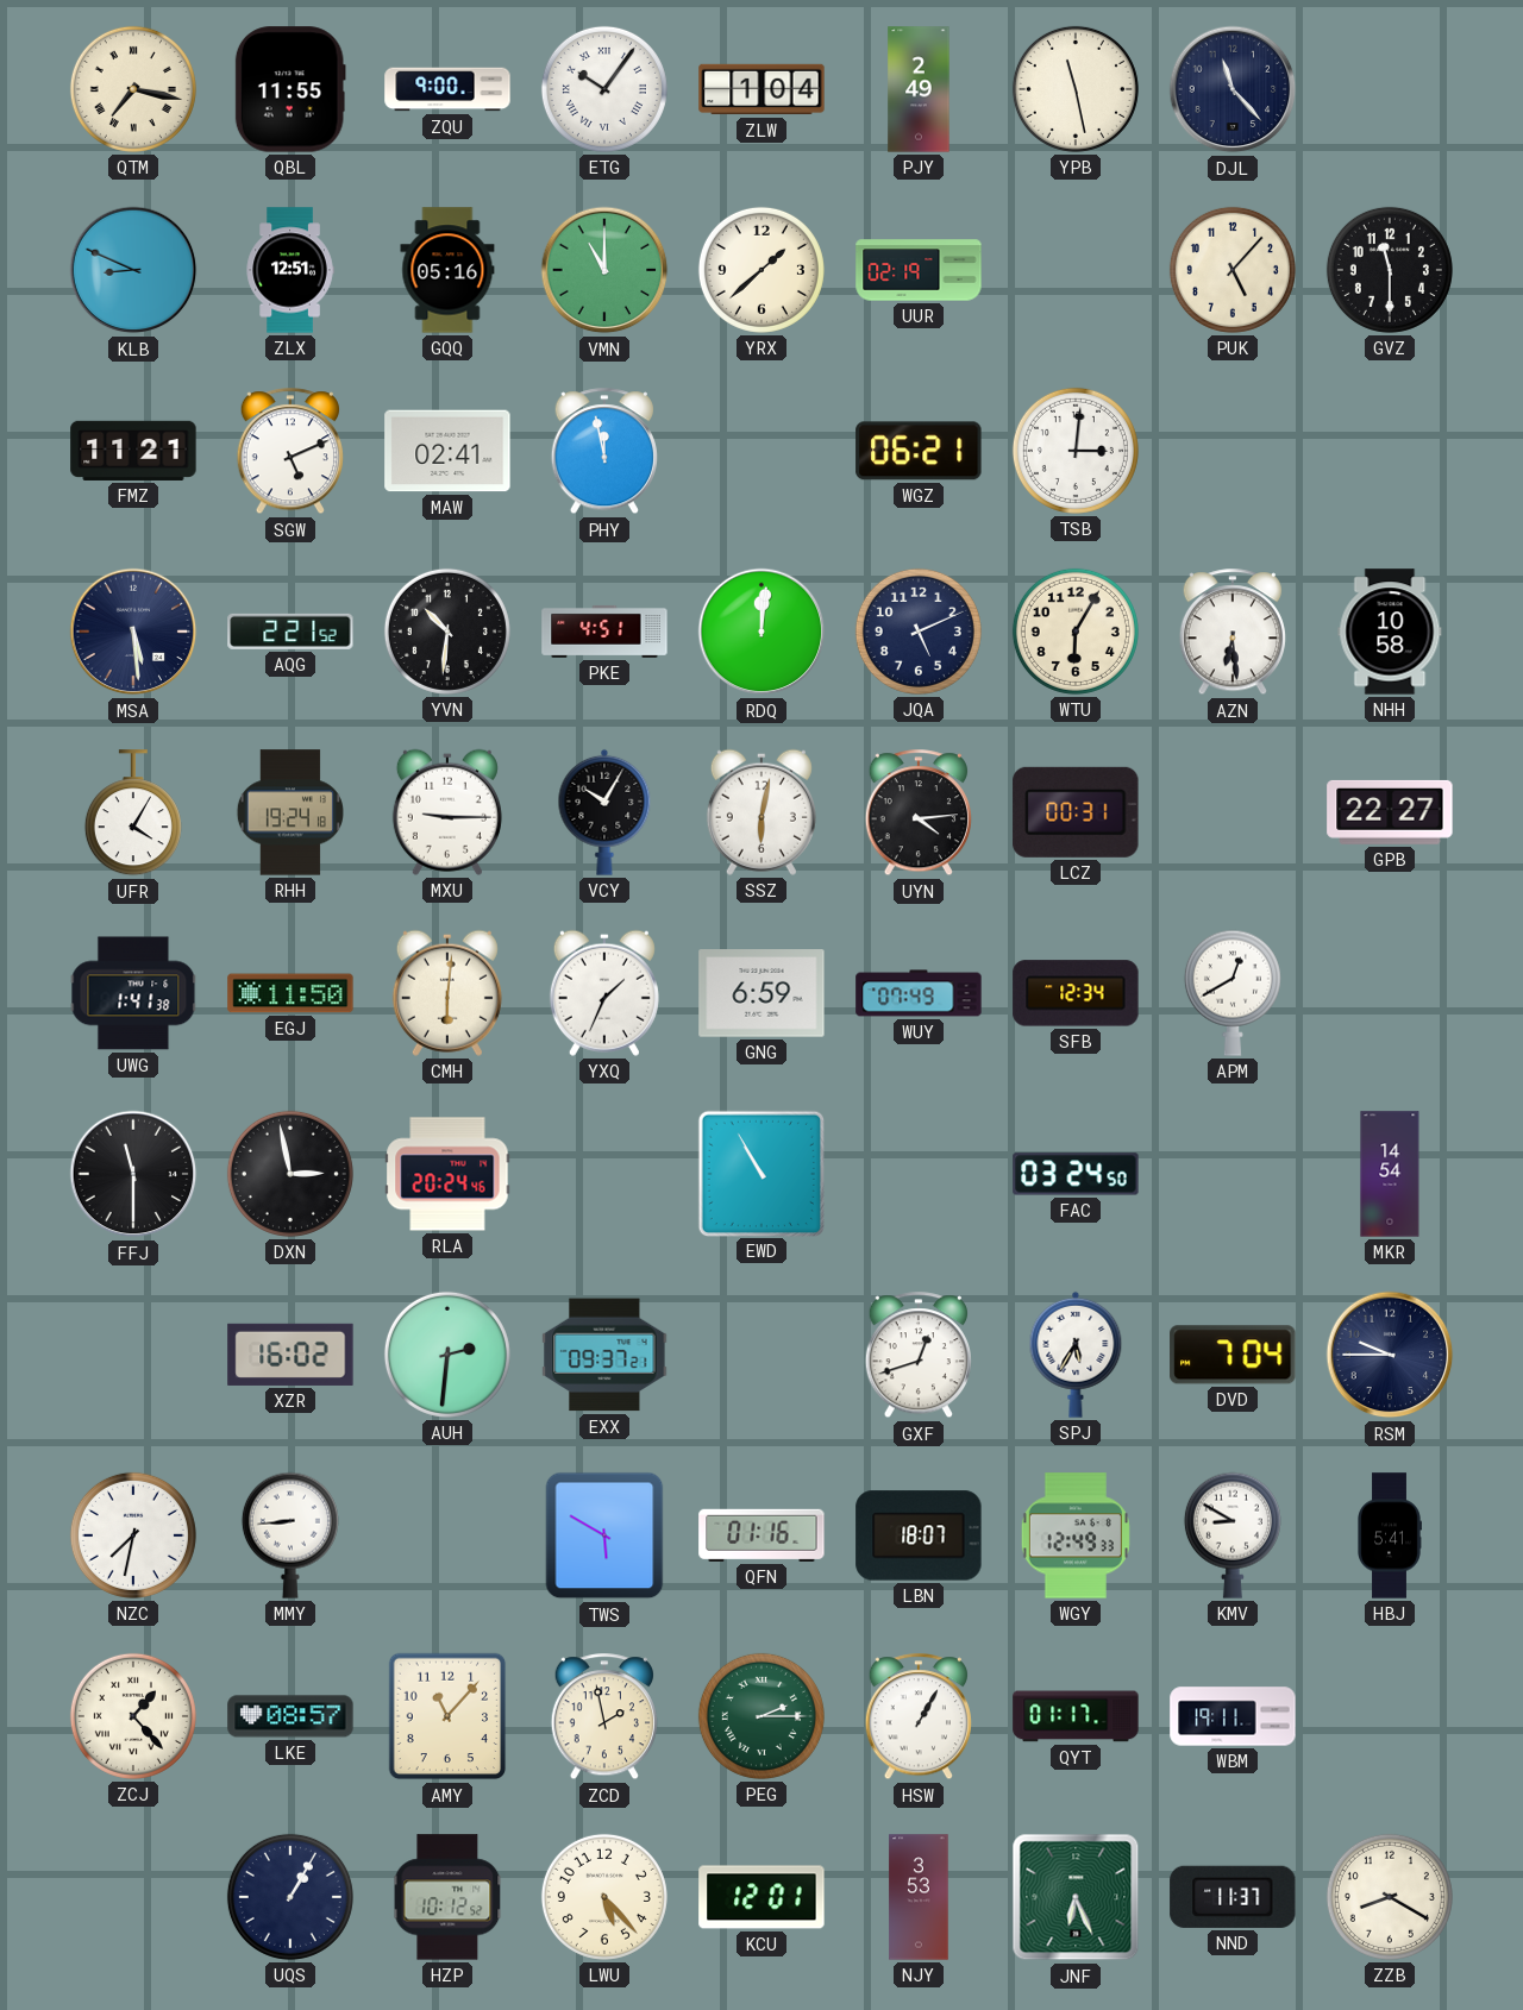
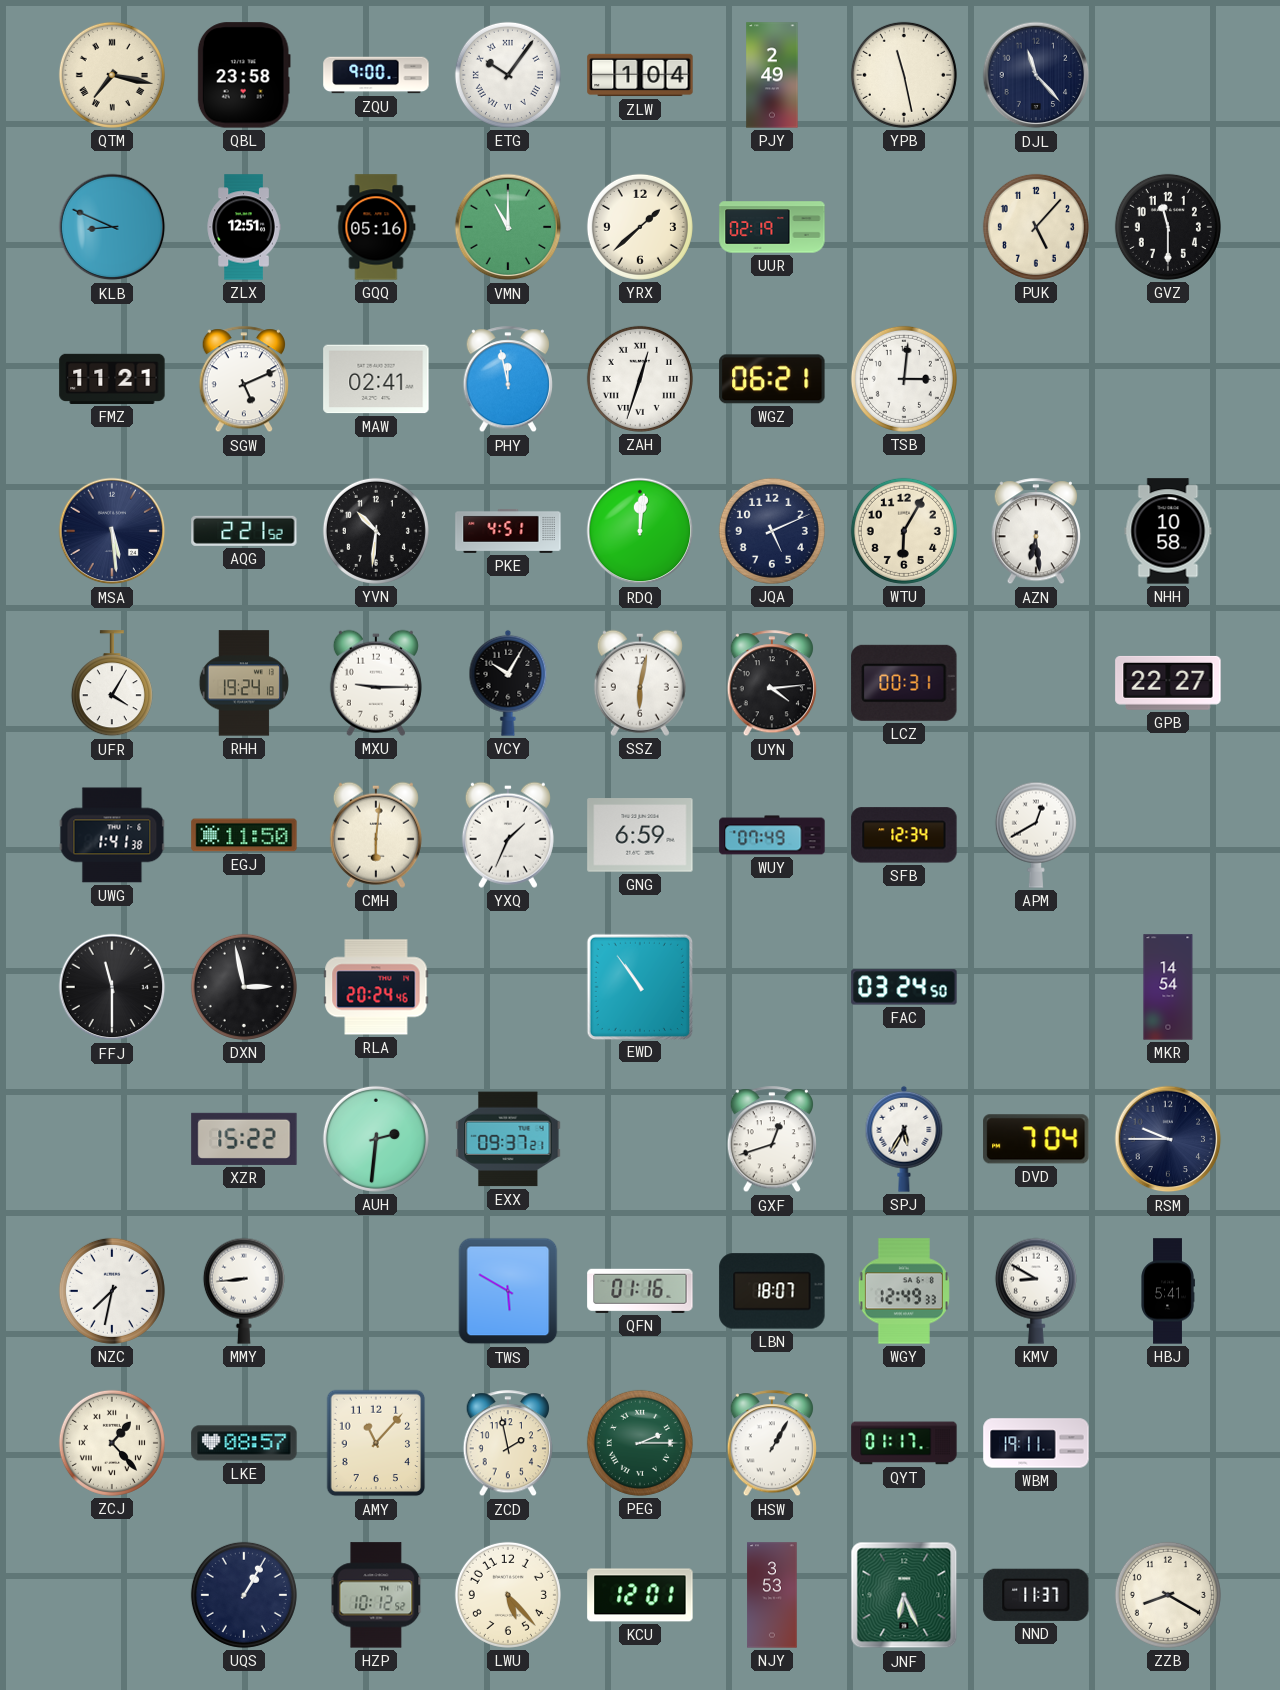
QBL: 11:55 -> 23:58 (244, 75)
ZAH: none -> 12:33 (640, 379)
EWD: 10:55 -> 10:54 (639, 986)
XZR: 16:02 -> 15:22 (244, 1139)
